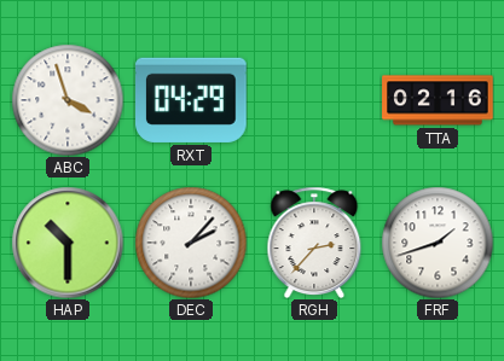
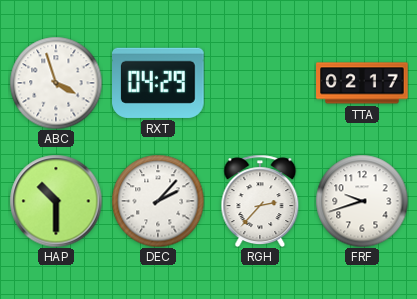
TTA: 02:16 -> 02:17 (362, 83)
FRF: 1:42 -> 9:42 (362, 201)
